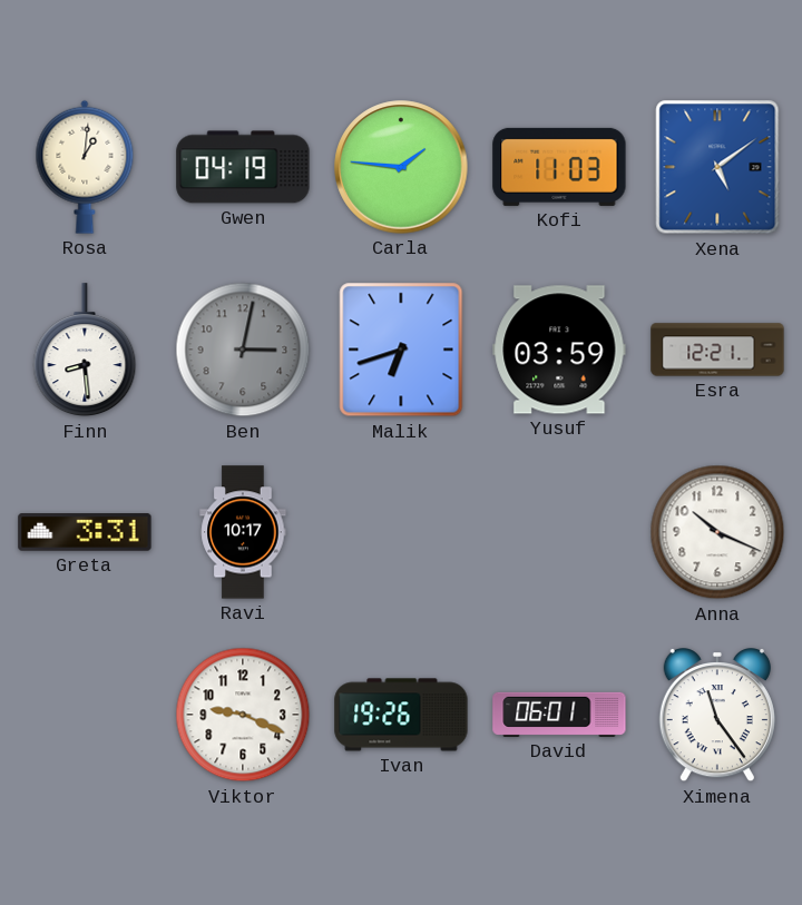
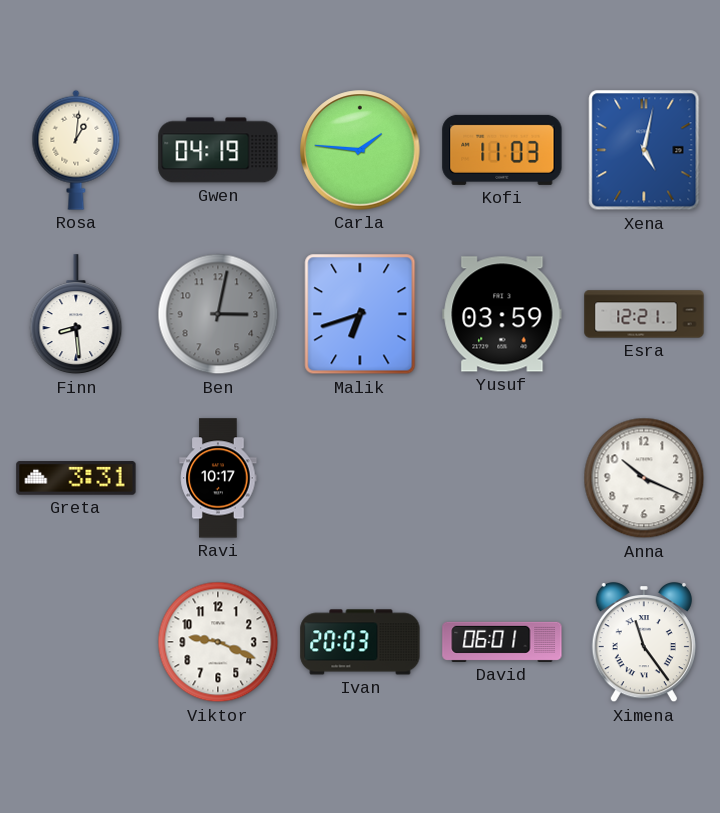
Xena: 5:09 -> 5:02 (644, 150)
Ivan: 19:26 -> 20:03 (360, 642)
